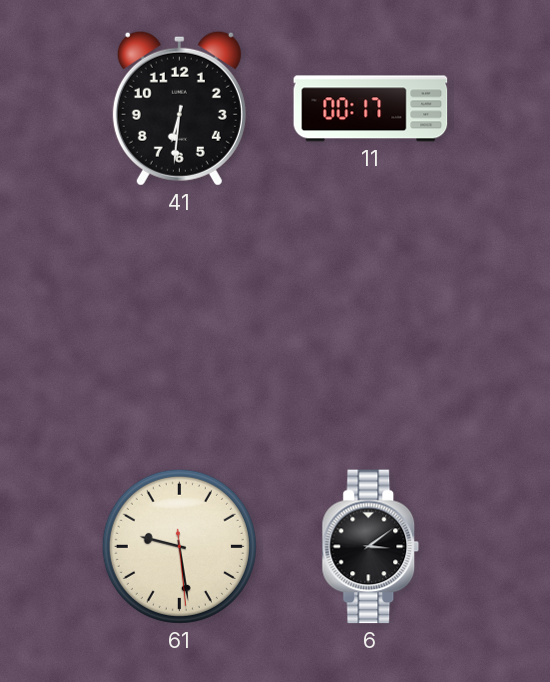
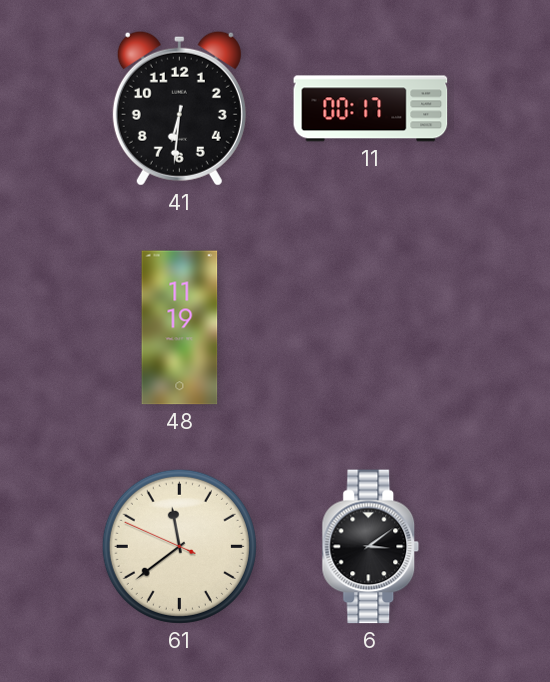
48: none -> 11:19 (180, 328)
61: 9:28 -> 11:38 (179, 546)
